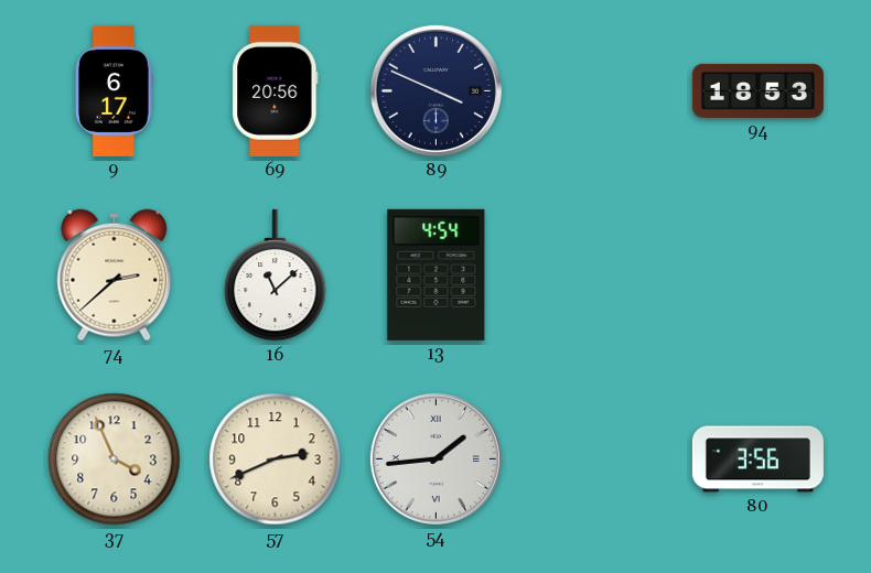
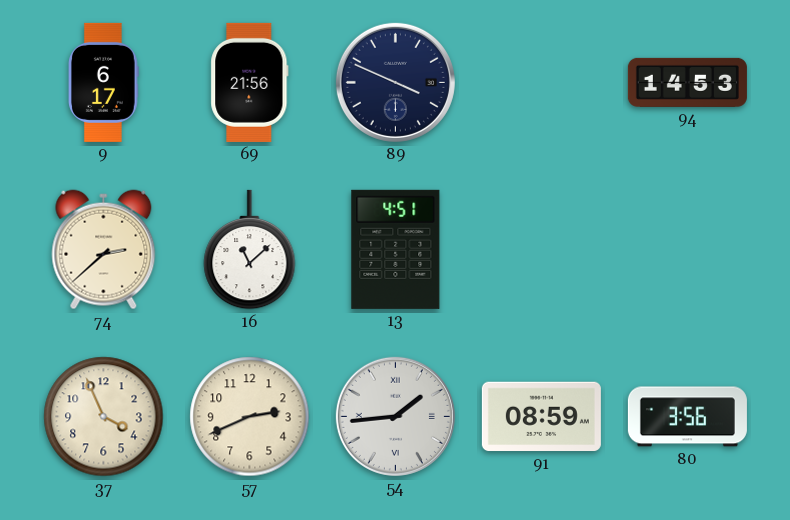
69: 20:56 -> 21:56 (250, 82)
94: 18:53 -> 14:53 (687, 82)
13: 4:54 -> 4:51 (396, 249)
91: none -> 08:59 (541, 417)
